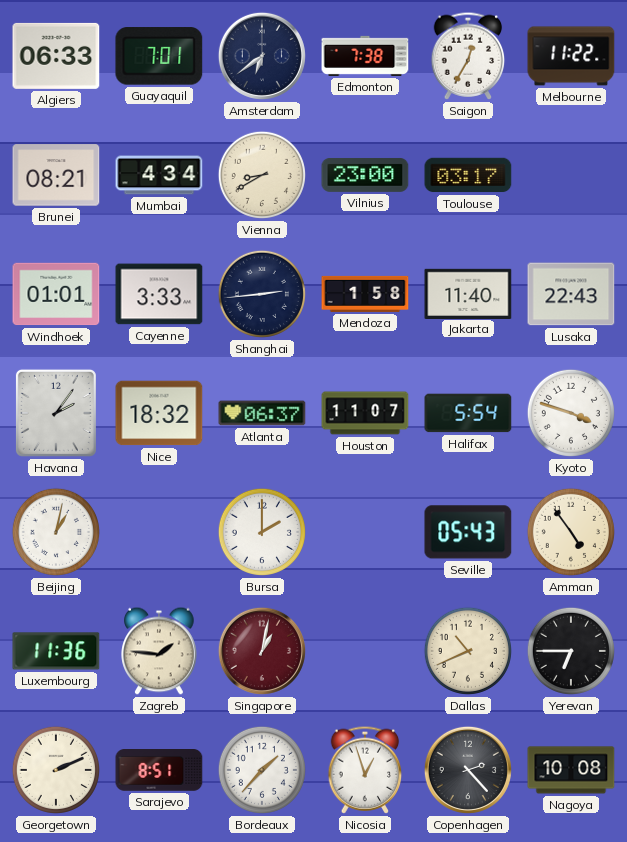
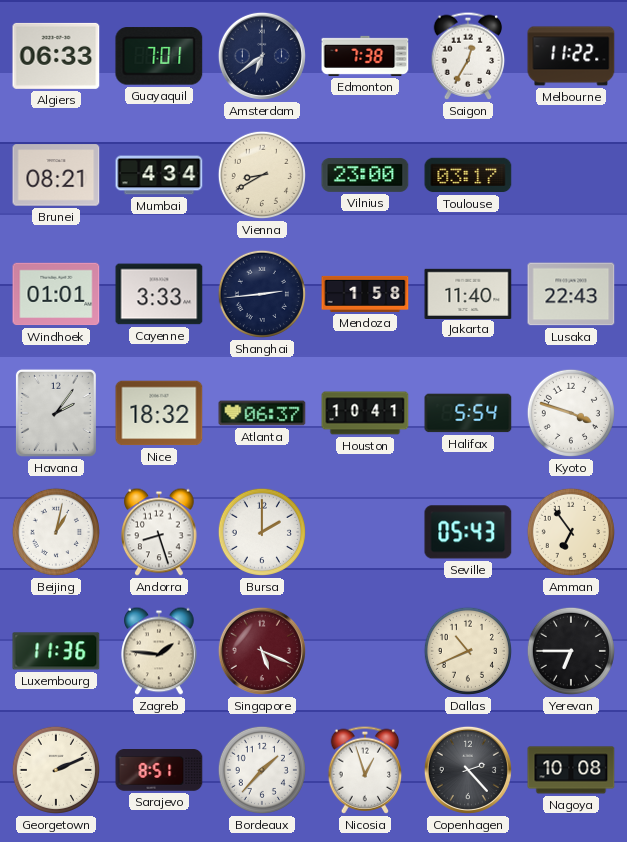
Houston: 11:07 -> 10:41 (365, 413)
Andorra: none -> 8:27 (159, 532)
Amman: 4:54 -> 6:54 (571, 532)
Singapore: 1:02 -> 5:19 (262, 651)
